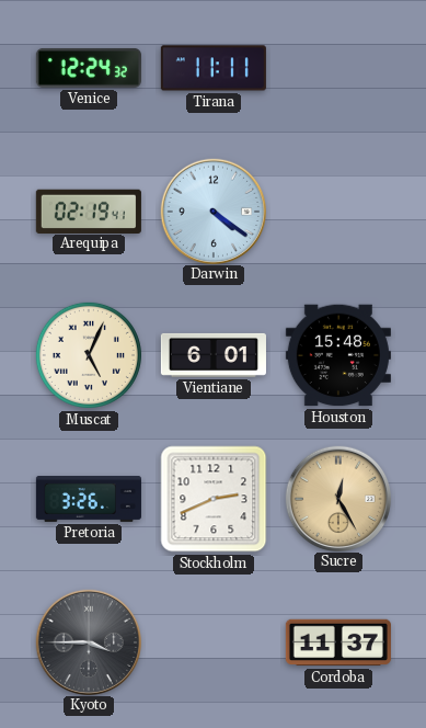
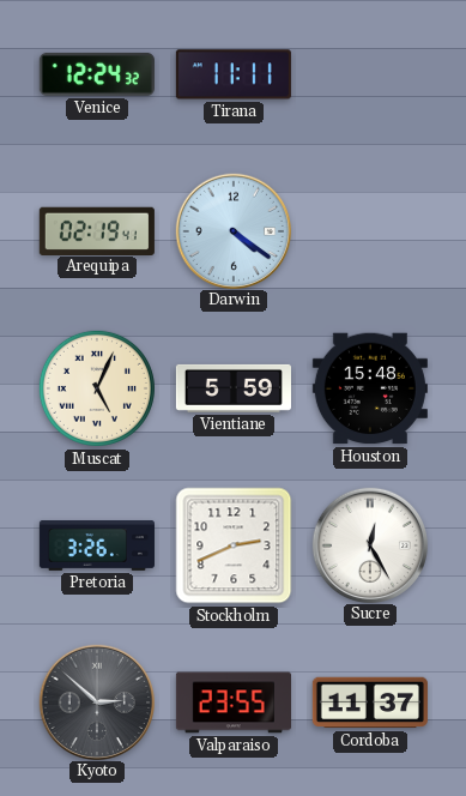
Vientiane: 6:01 -> 5:59 (234, 388)
Sucre dial: champagne -> white (369, 544)
Kyoto: 3:45 -> 2:52 (96, 701)
Valparaiso: none -> 23:55 (234, 702)
